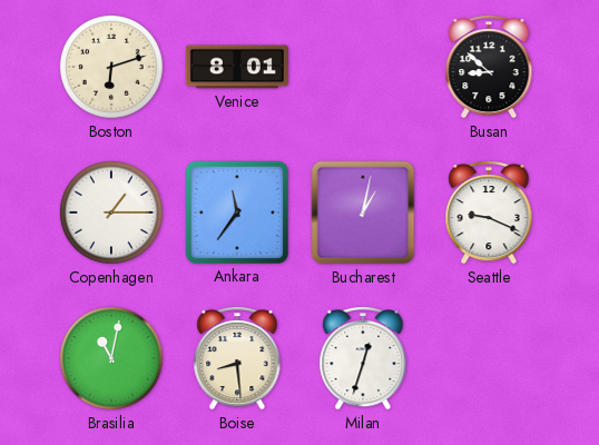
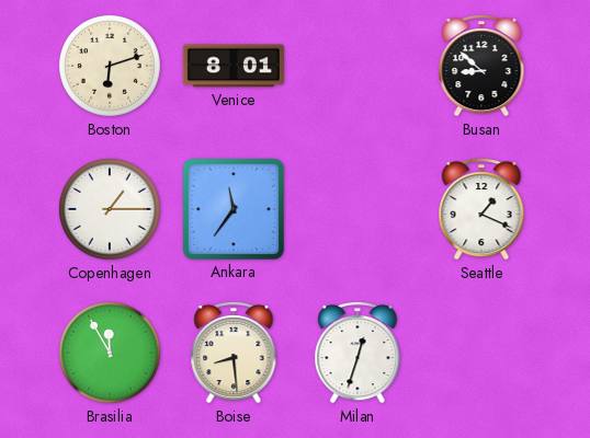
Bucharest: 1:02 -> none (363, 212)
Seattle: 9:19 -> 1:19 (481, 209)
Brasilia: 11:02 -> 11:55 (111, 354)
